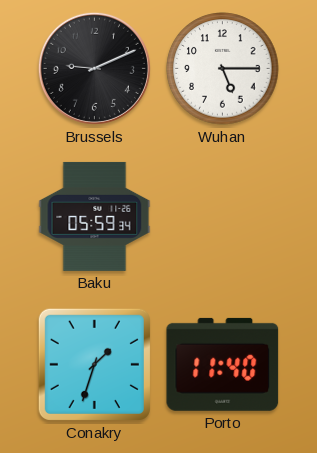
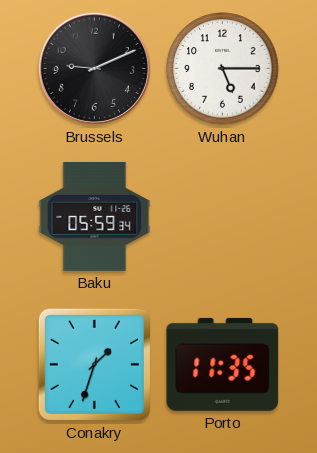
Porto: 11:40 -> 11:35 (223, 364)
